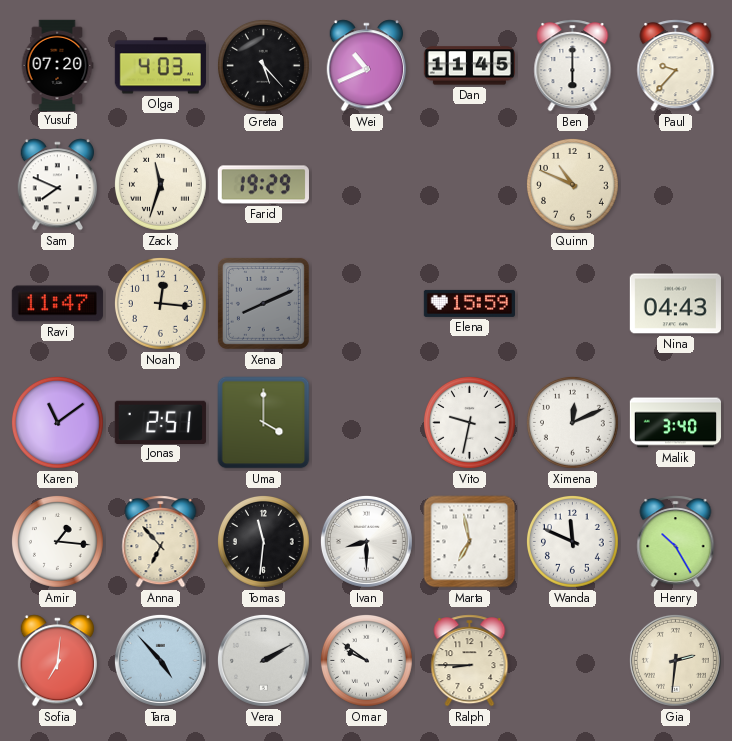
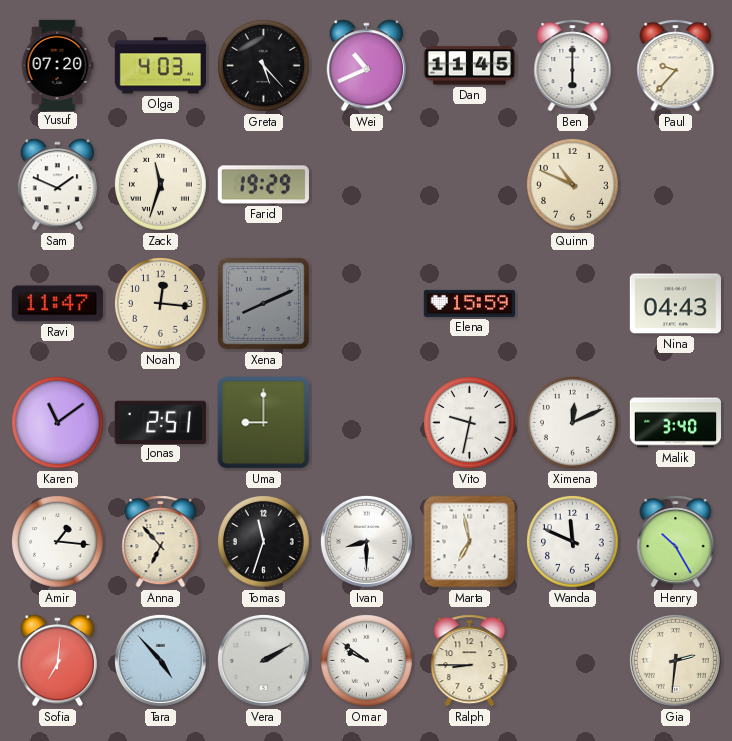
Sam: 7:49 -> 1:49 (58, 185)
Uma: 4:00 -> 9:00 (264, 423)
Tomas: 11:31 -> 11:33 (263, 541)
